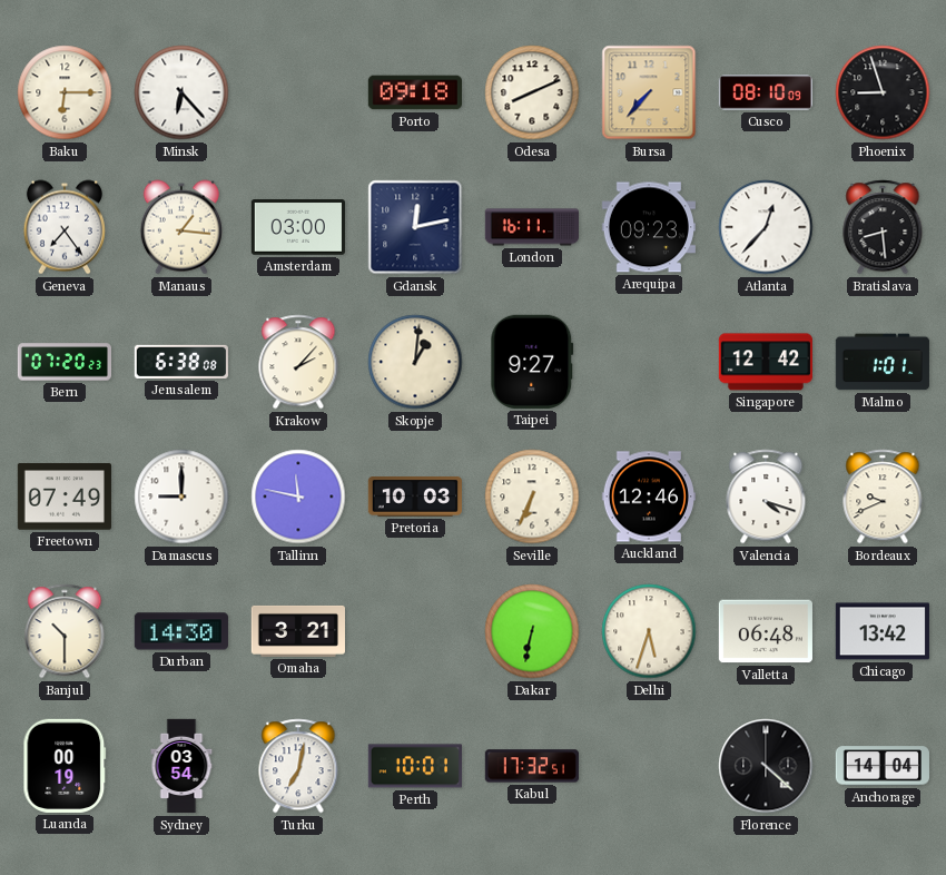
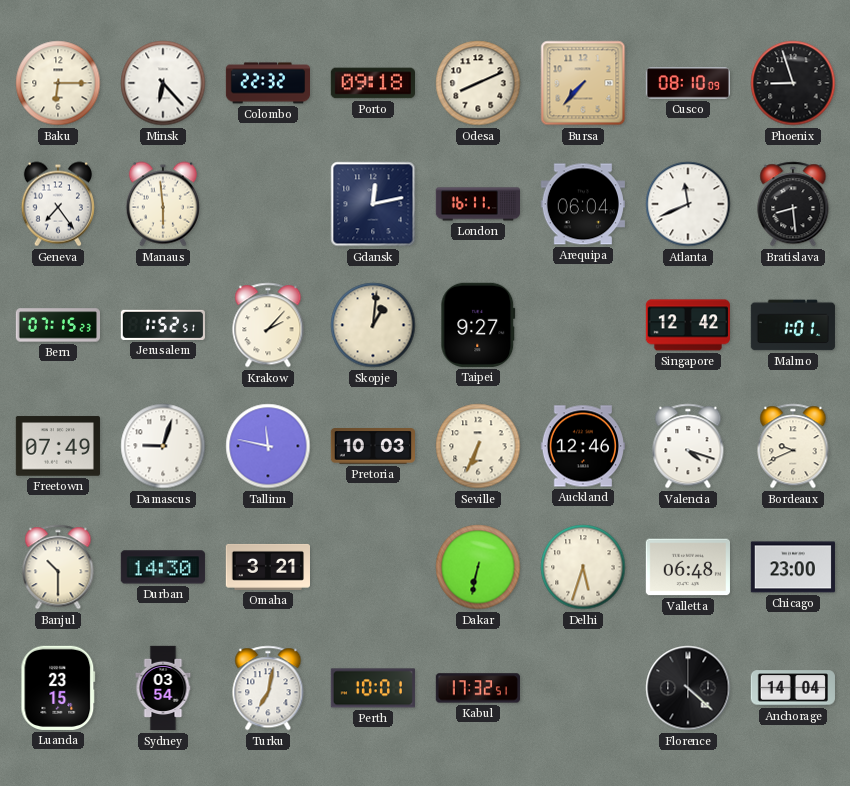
Colombo: none -> 22:32 (267, 83)
Manaus: 1:16 -> 5:59 (163, 204)
Amsterdam: 03:00 -> none (298, 228)
Arequipa: 09:23 -> 06:04 (583, 204)
Atlanta: 12:37 -> 11:41 (688, 204)
Bern: 07:20 -> 07:15 (57, 325)
Jerusalem: 6:38 -> 1:52 (163, 325)
Damascus: 9:00 -> 9:03 (163, 446)
Chicago: 13:42 -> 23:00 (793, 567)
Luanda: 00:19 -> 23:15 (58, 688)
